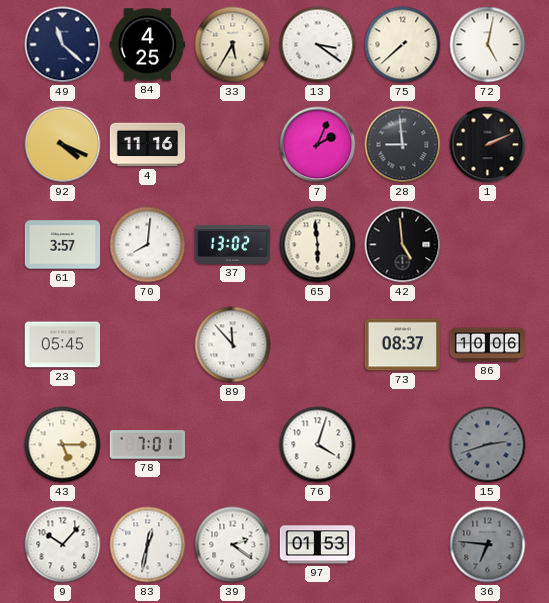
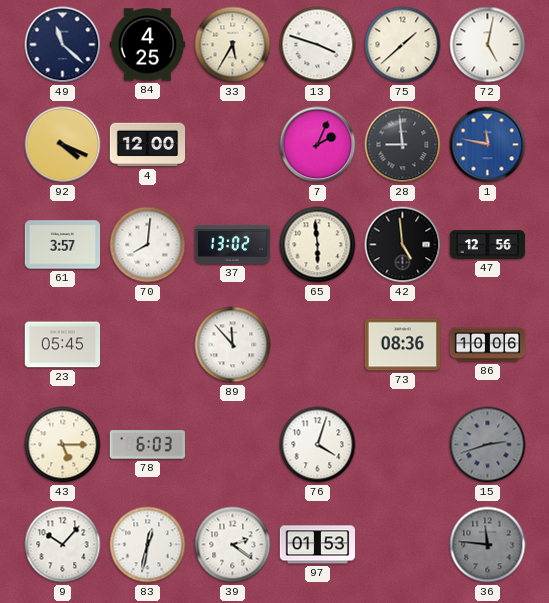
13: 3:21 -> 3:48 (318, 45)
75: 7:38 -> 1:38 (403, 45)
4: 11:16 -> 12:00 (148, 145)
1: 2:11 -> 11:47 (488, 145)
1 dial: black -> blue (488, 145)
47: none -> 12:56 (488, 245)
73: 08:37 -> 08:36 (403, 345)
78: 7:01 -> 6:03 (147, 445)
36: 6:46 -> 11:46 (488, 545)
